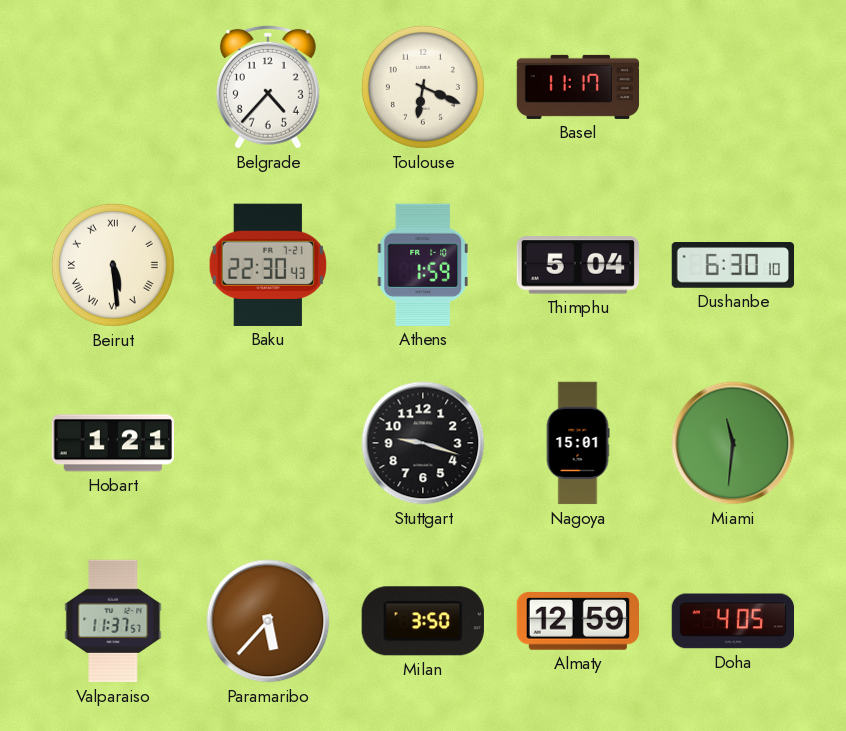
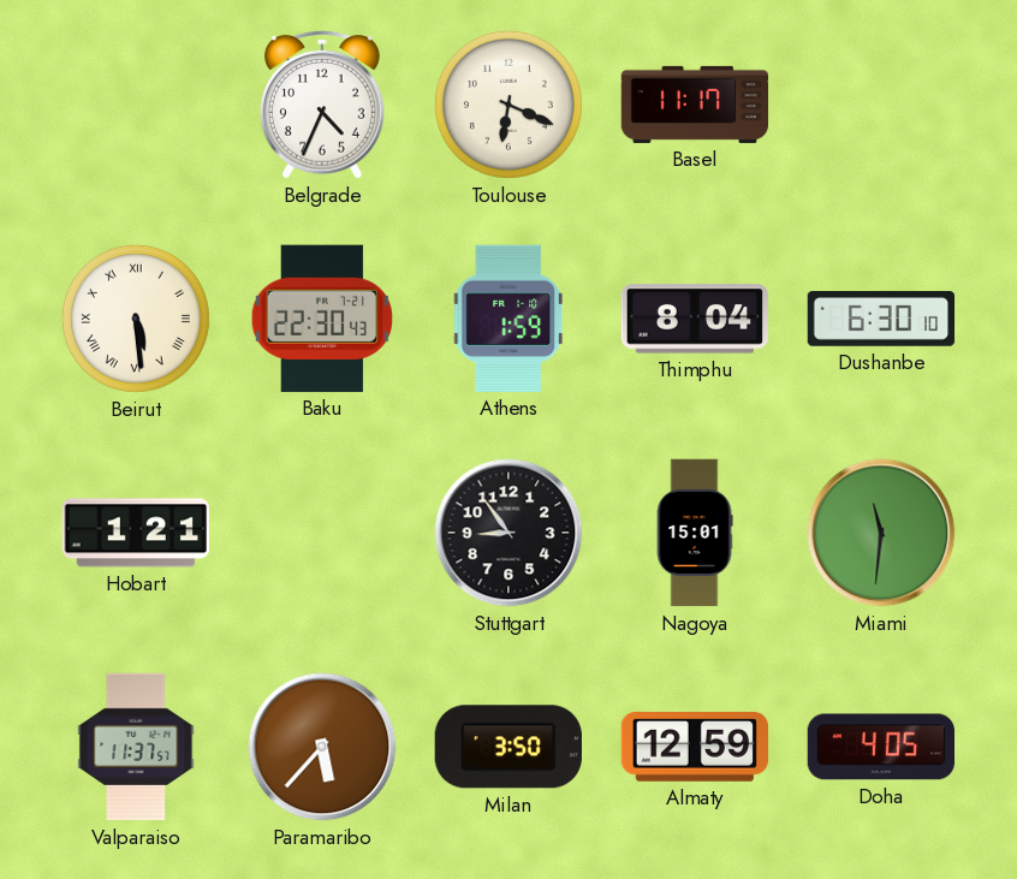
Belgrade: 4:37 -> 4:34 (322, 105)
Thimphu: 5:04 -> 8:04 (694, 319)
Stuttgart: 9:18 -> 8:54 (508, 533)
